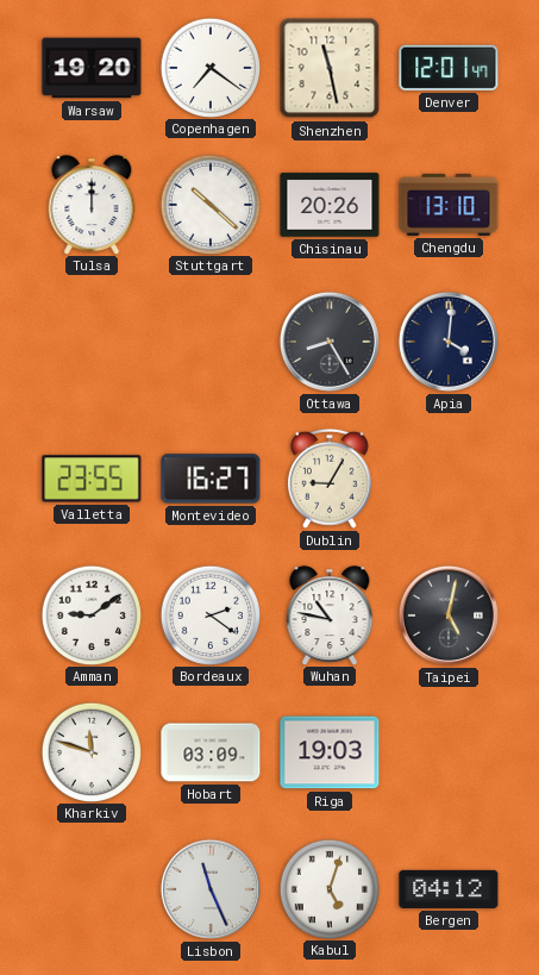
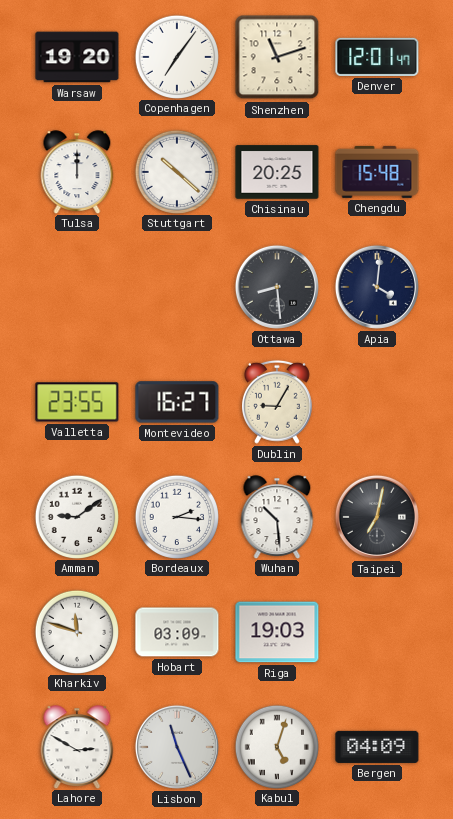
Copenhagen: 7:21 -> 7:06 (176, 56)
Shenzhen: 11:28 -> 11:12 (277, 57)
Chisinau: 20:26 -> 20:25 (277, 172)
Chengdu: 13:10 -> 15:48 (377, 172)
Ottawa: 8:25 -> 8:29 (277, 287)
Bordeaux: 2:21 -> 2:16 (176, 516)
Wuhan: 10:47 -> 10:29 (277, 517)
Taipei: 5:02 -> 7:02 (377, 517)
Lahore: none -> 2:50 (77, 747)
Bergen: 04:12 -> 04:09 (377, 747)
